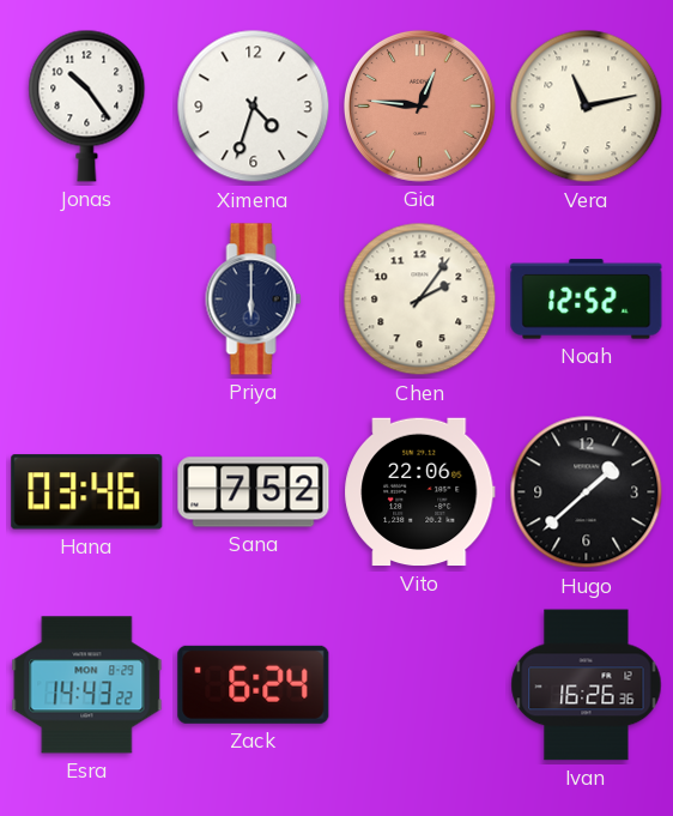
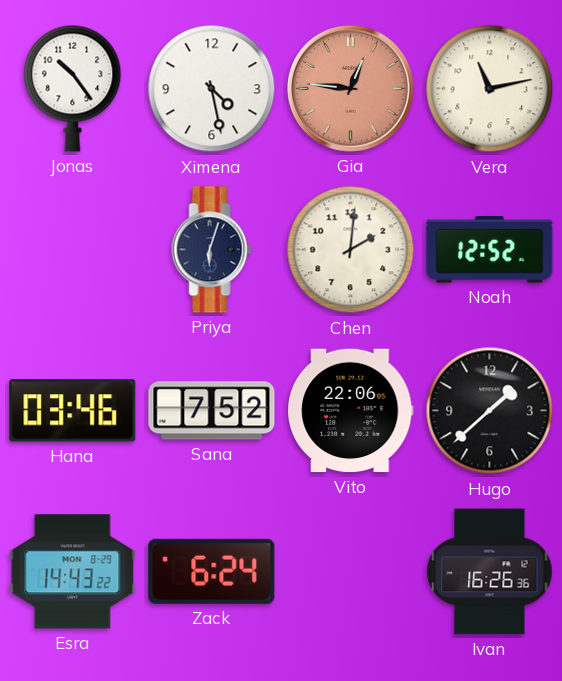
Ximena: 4:33 -> 4:28 (212, 89)
Priya: 6:00 -> 6:03 (212, 250)
Chen: 2:06 -> 2:01 (351, 250)
